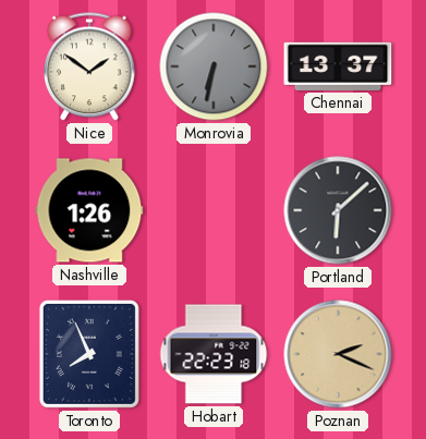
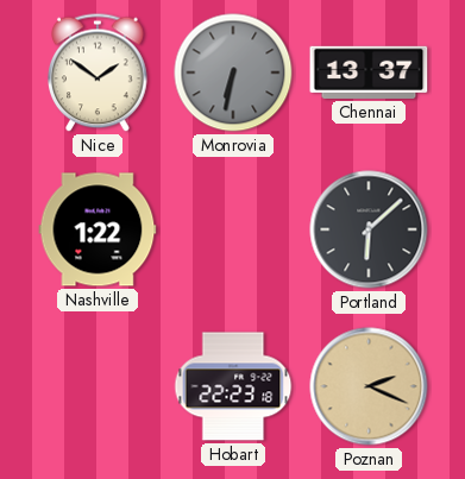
Nashville: 1:26 -> 1:22 (98, 229)
Toronto: 7:56 -> none (89, 354)
